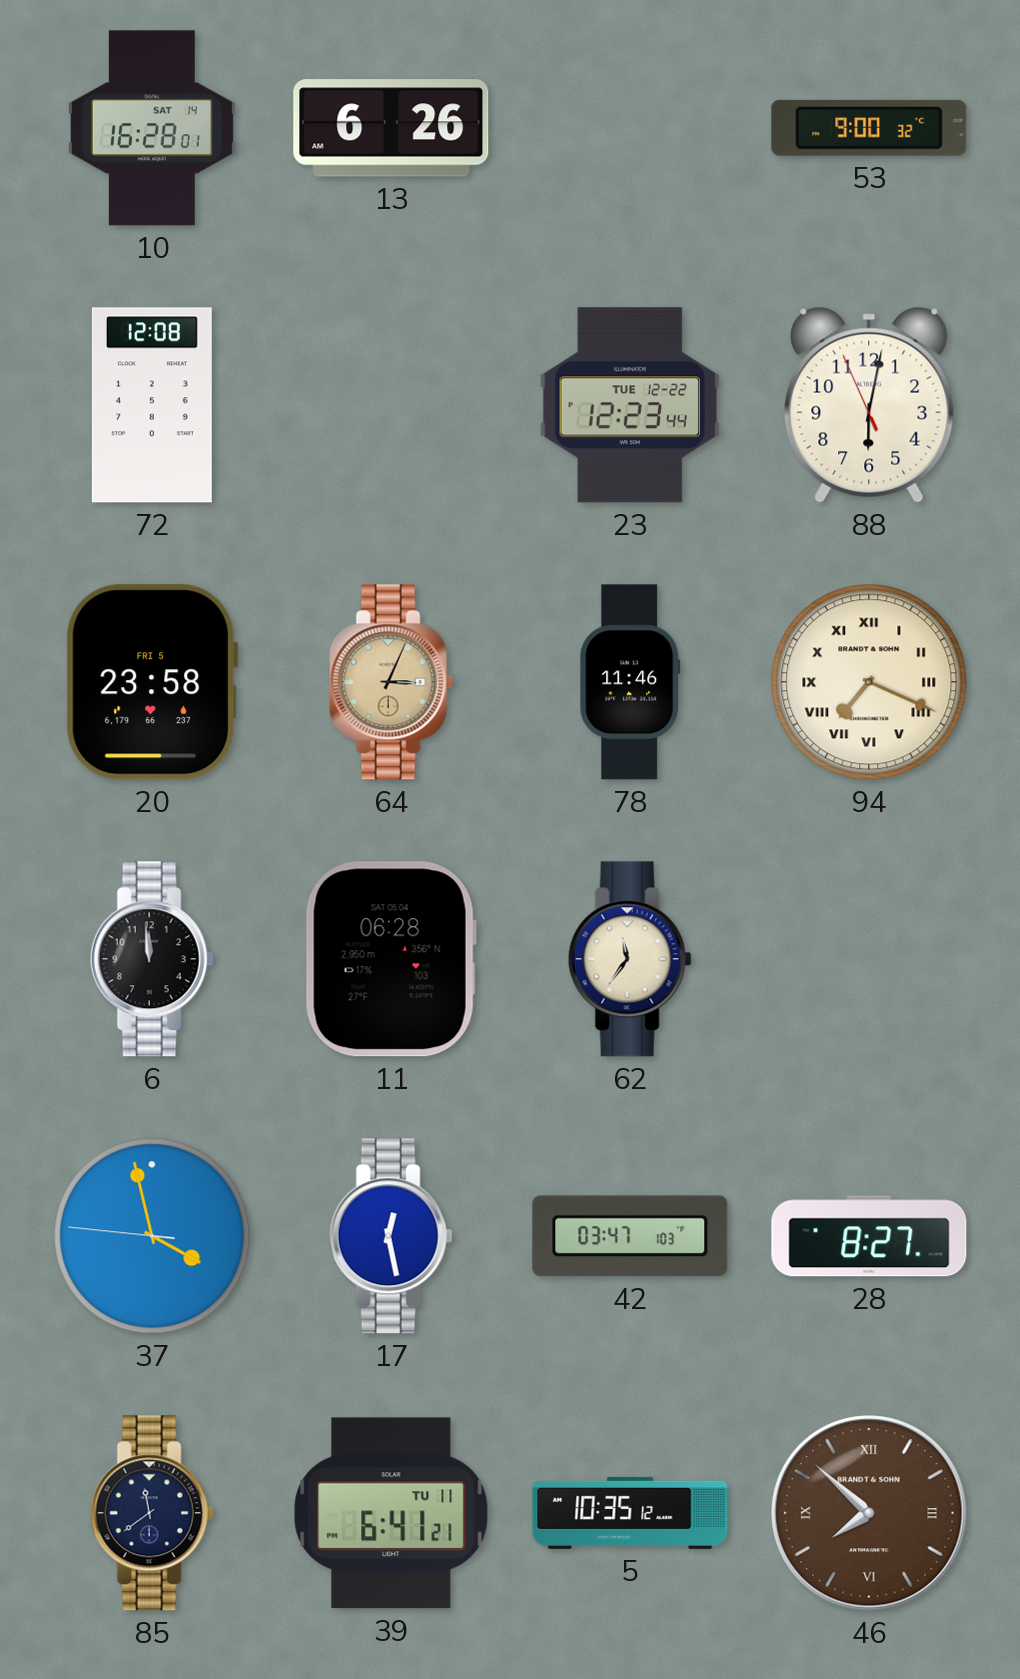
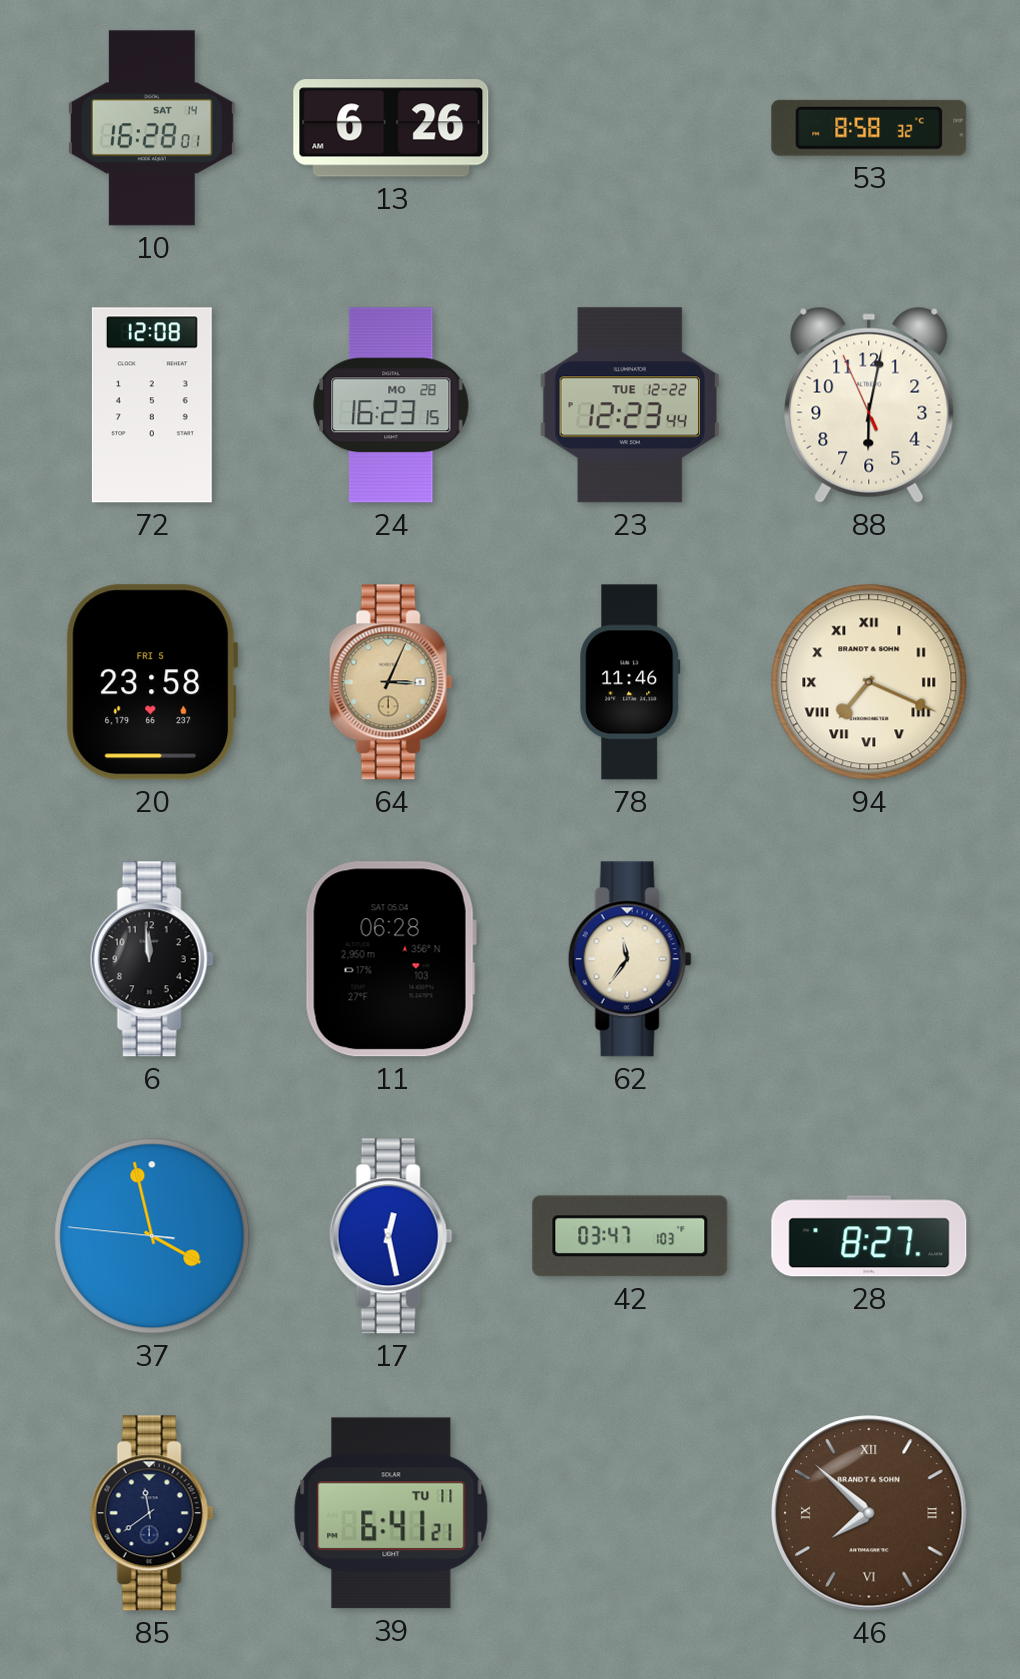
53: 9:00 -> 8:58 (869, 128)
24: none -> 16:23 (391, 405)
5: 10:35 -> none (630, 1513)
